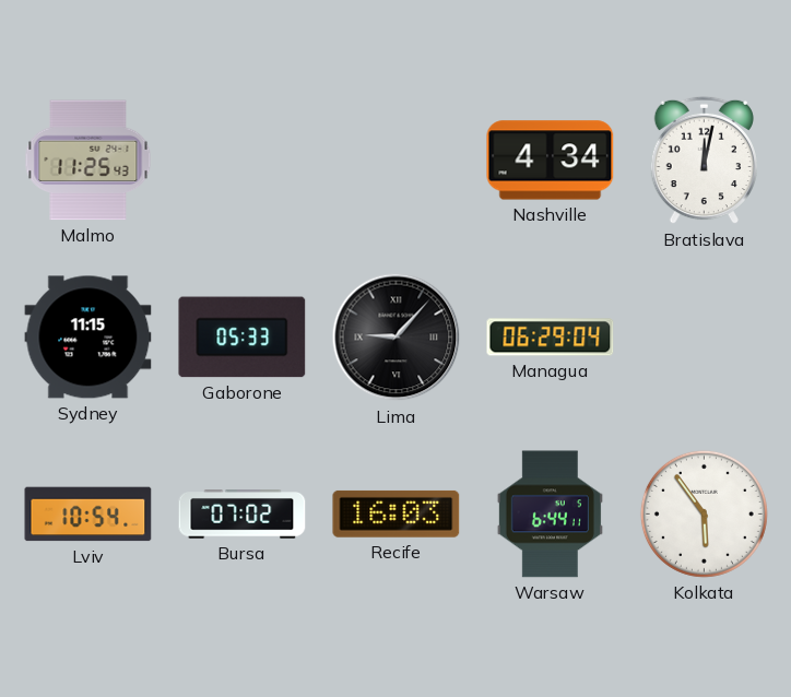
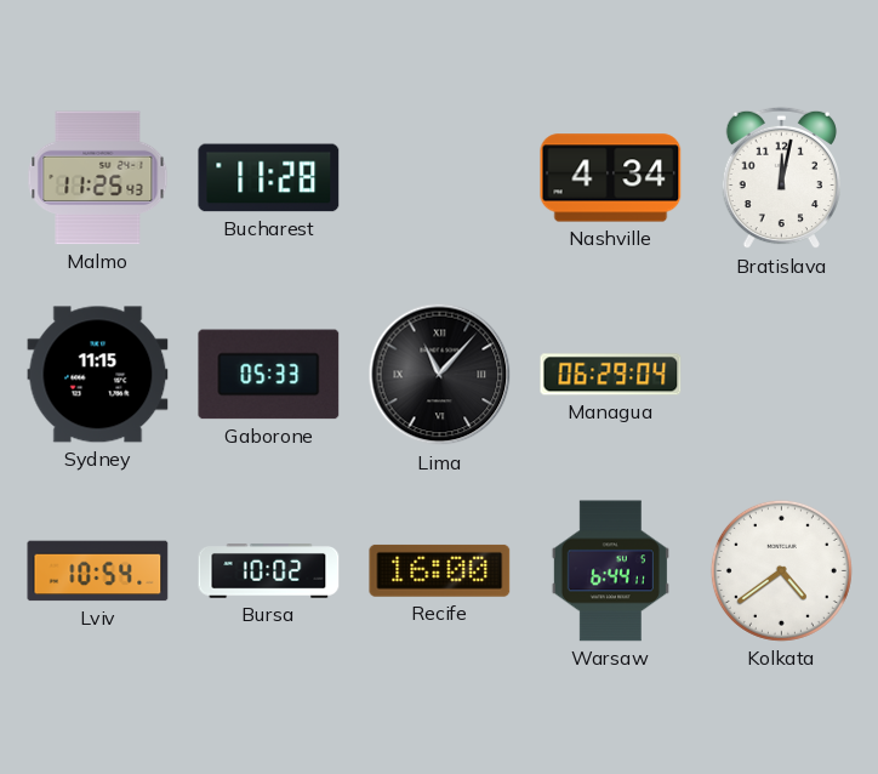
Bucharest: none -> 11:28 (269, 178)
Lima: 9:07 -> 11:07 (440, 375)
Bursa: 07:02 -> 10:02 (269, 571)
Recife: 16:03 -> 16:00 (440, 570)
Kolkata: 5:54 -> 4:39 (781, 570)
